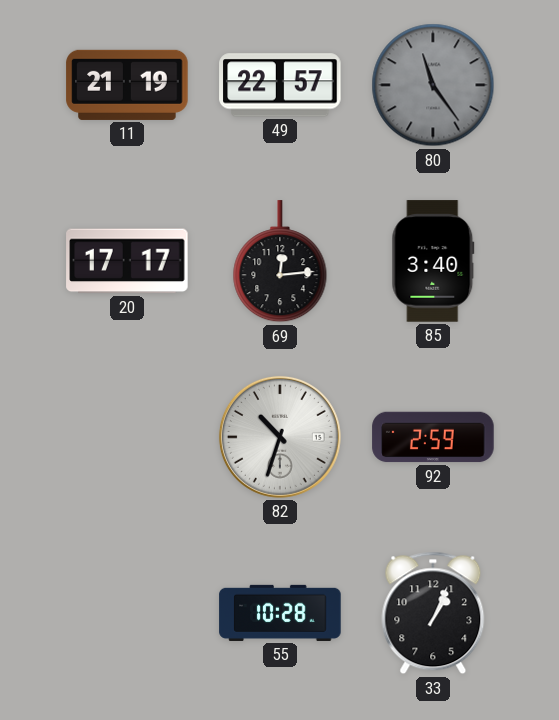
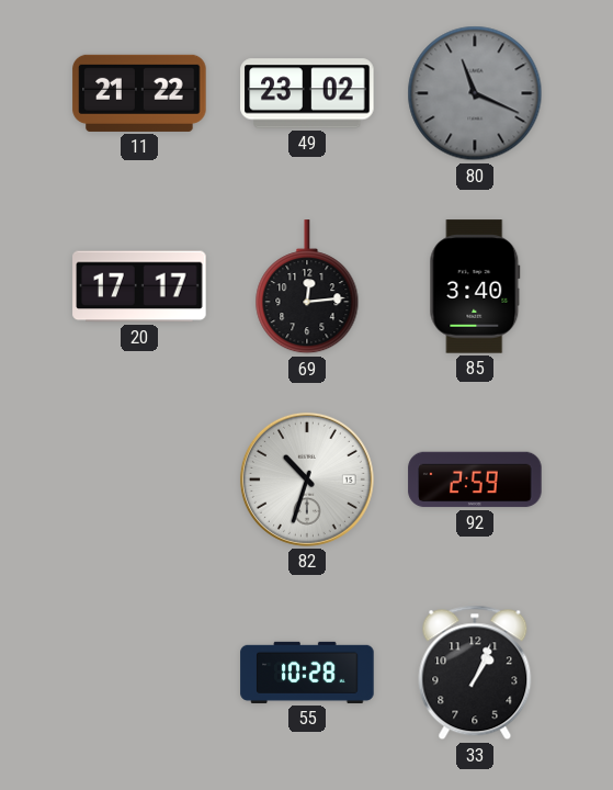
11: 21:19 -> 21:22 (139, 93)
49: 22:57 -> 23:02 (307, 93)
80: 11:24 -> 11:19 (475, 93)
